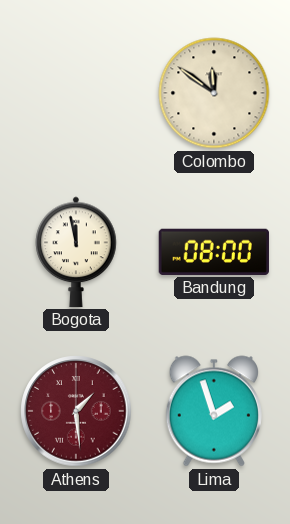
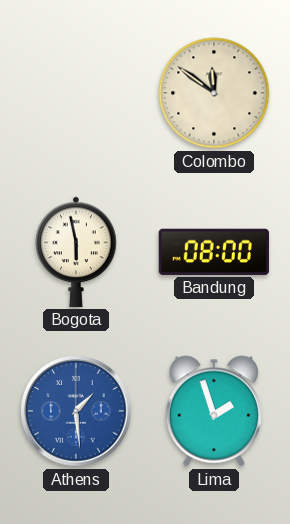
Bogota: 11:58 -> 5:58 (76, 252)
Athens dial: burgundy -> blue (76, 411)
